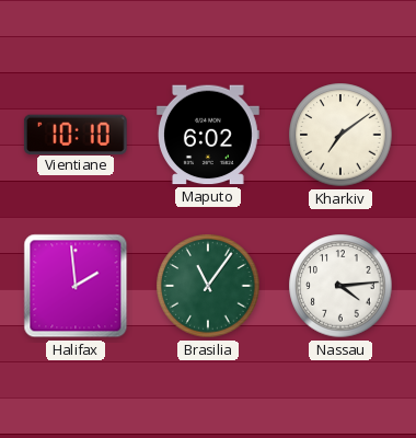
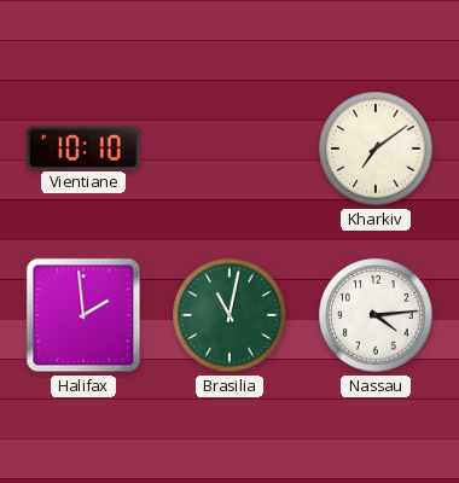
Maputo: 6:02 -> none (209, 135)
Brasilia: 11:06 -> 11:02 (230, 315)
